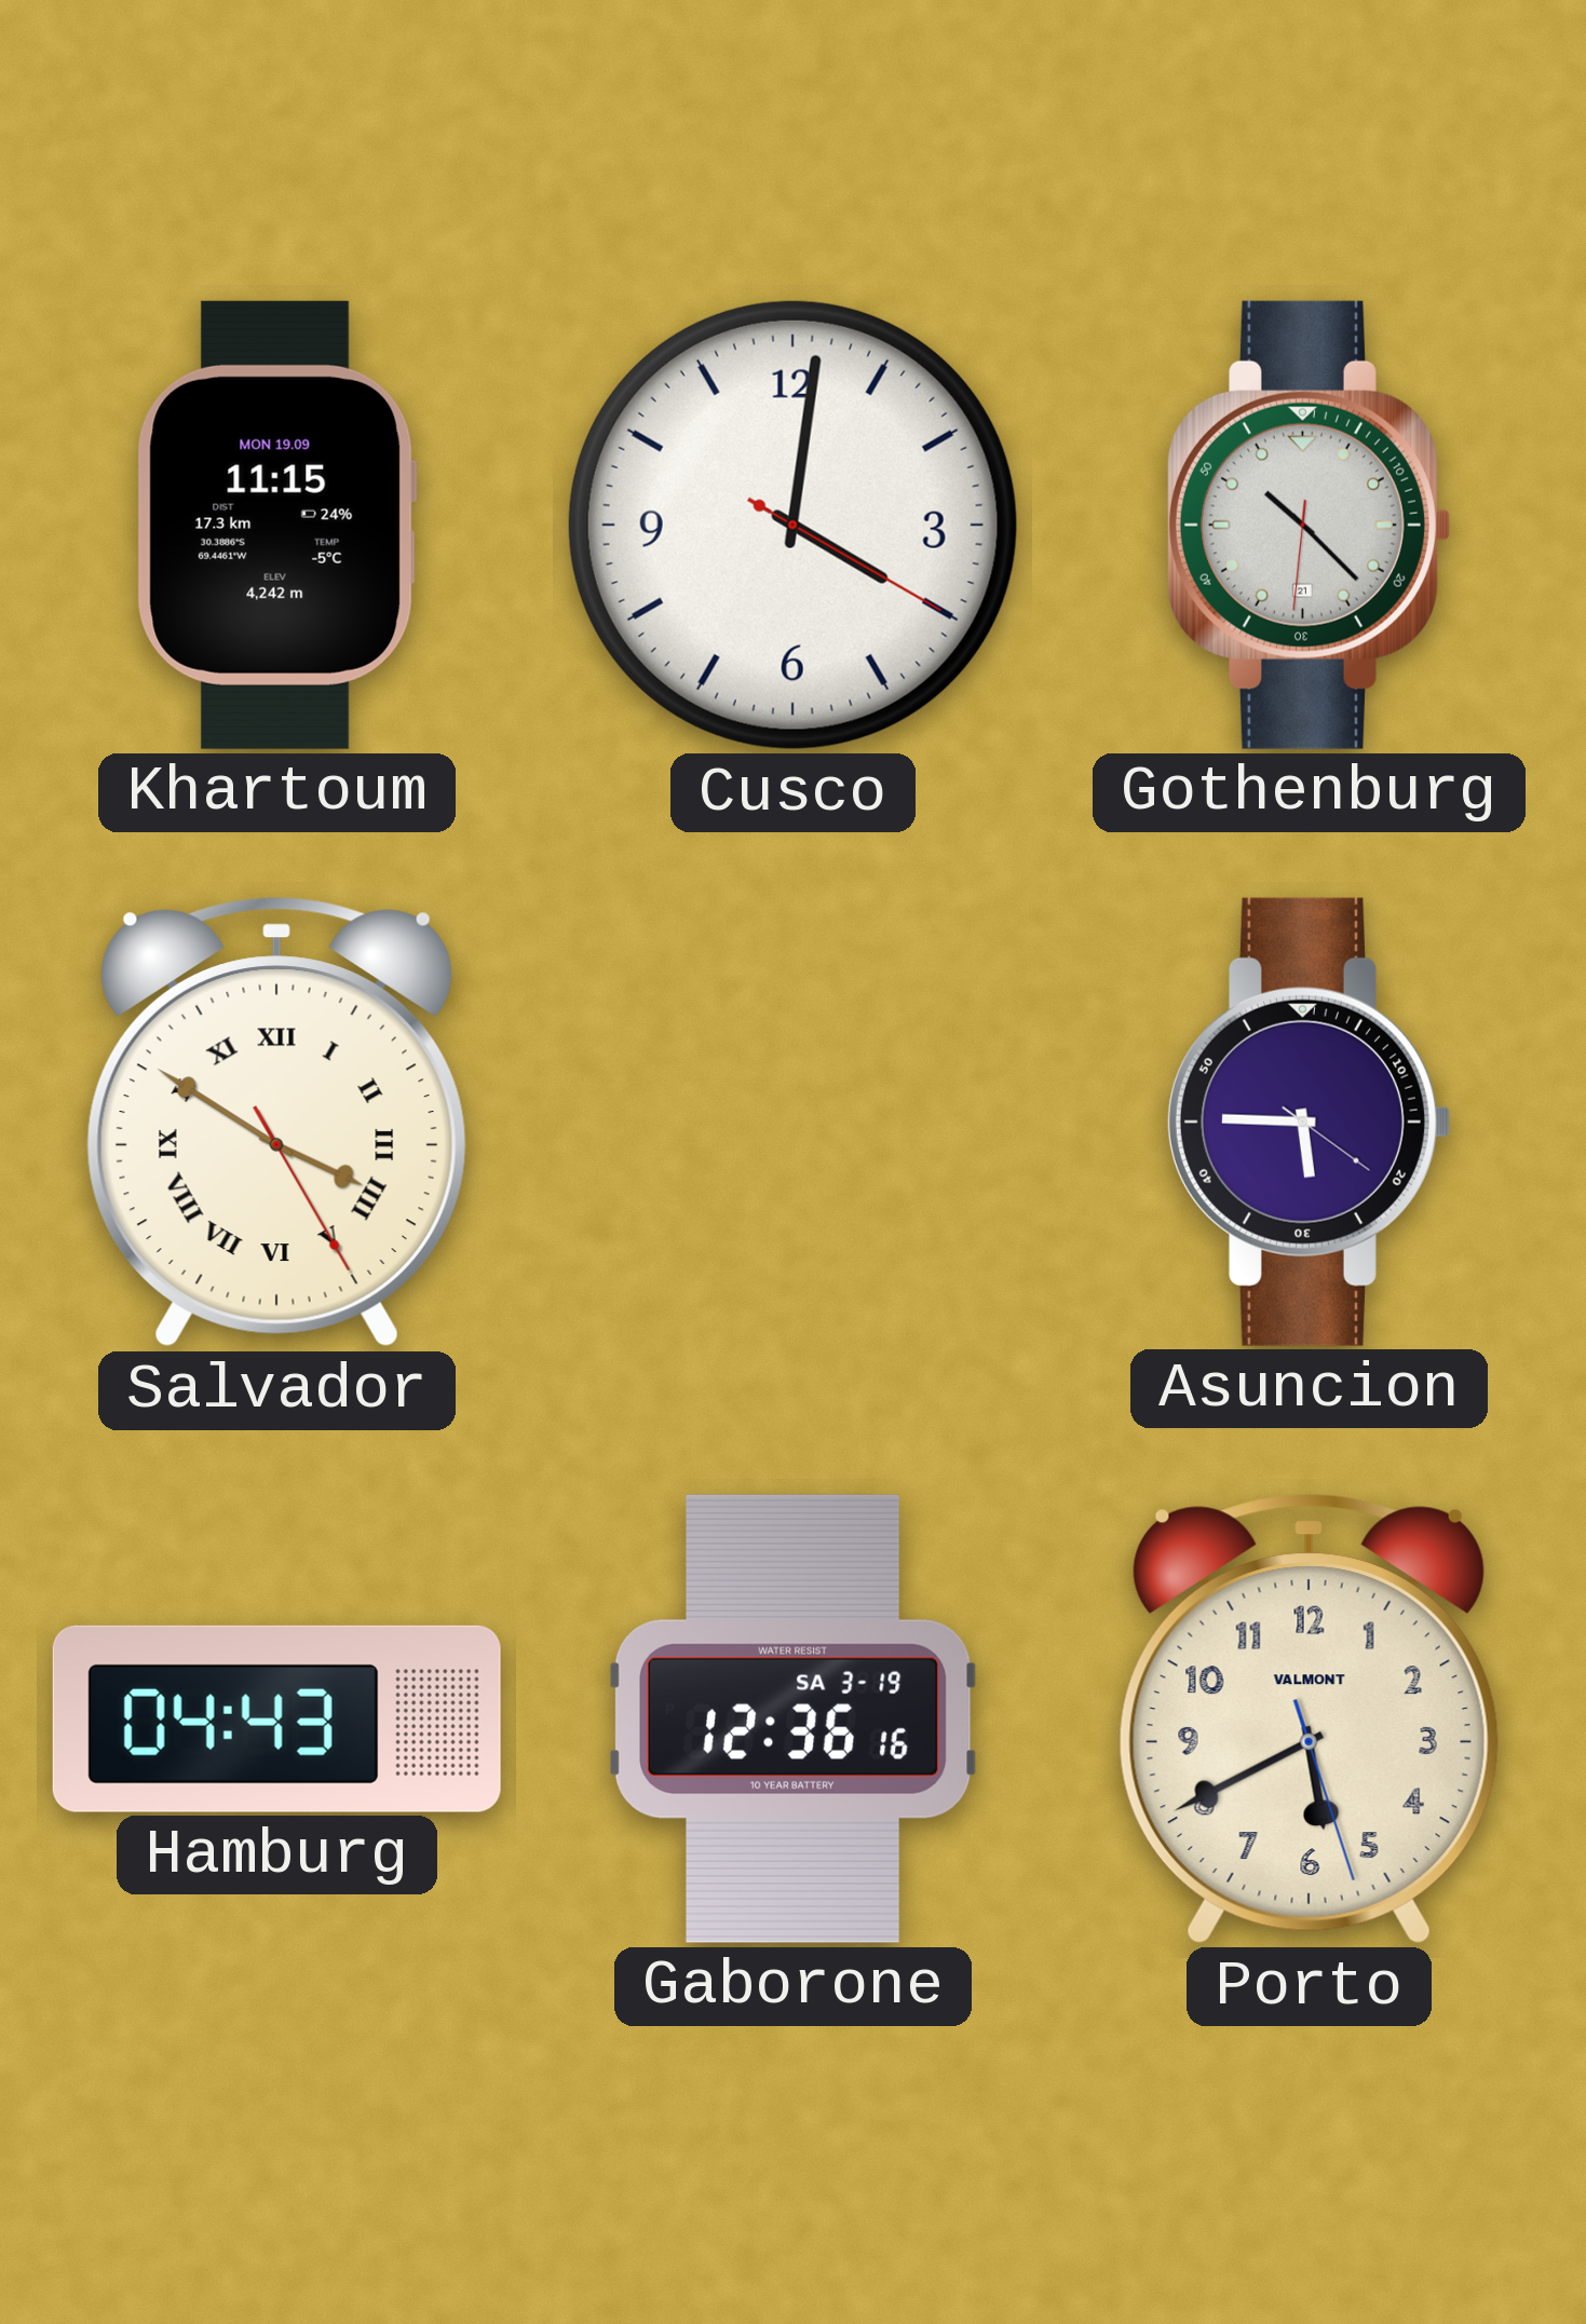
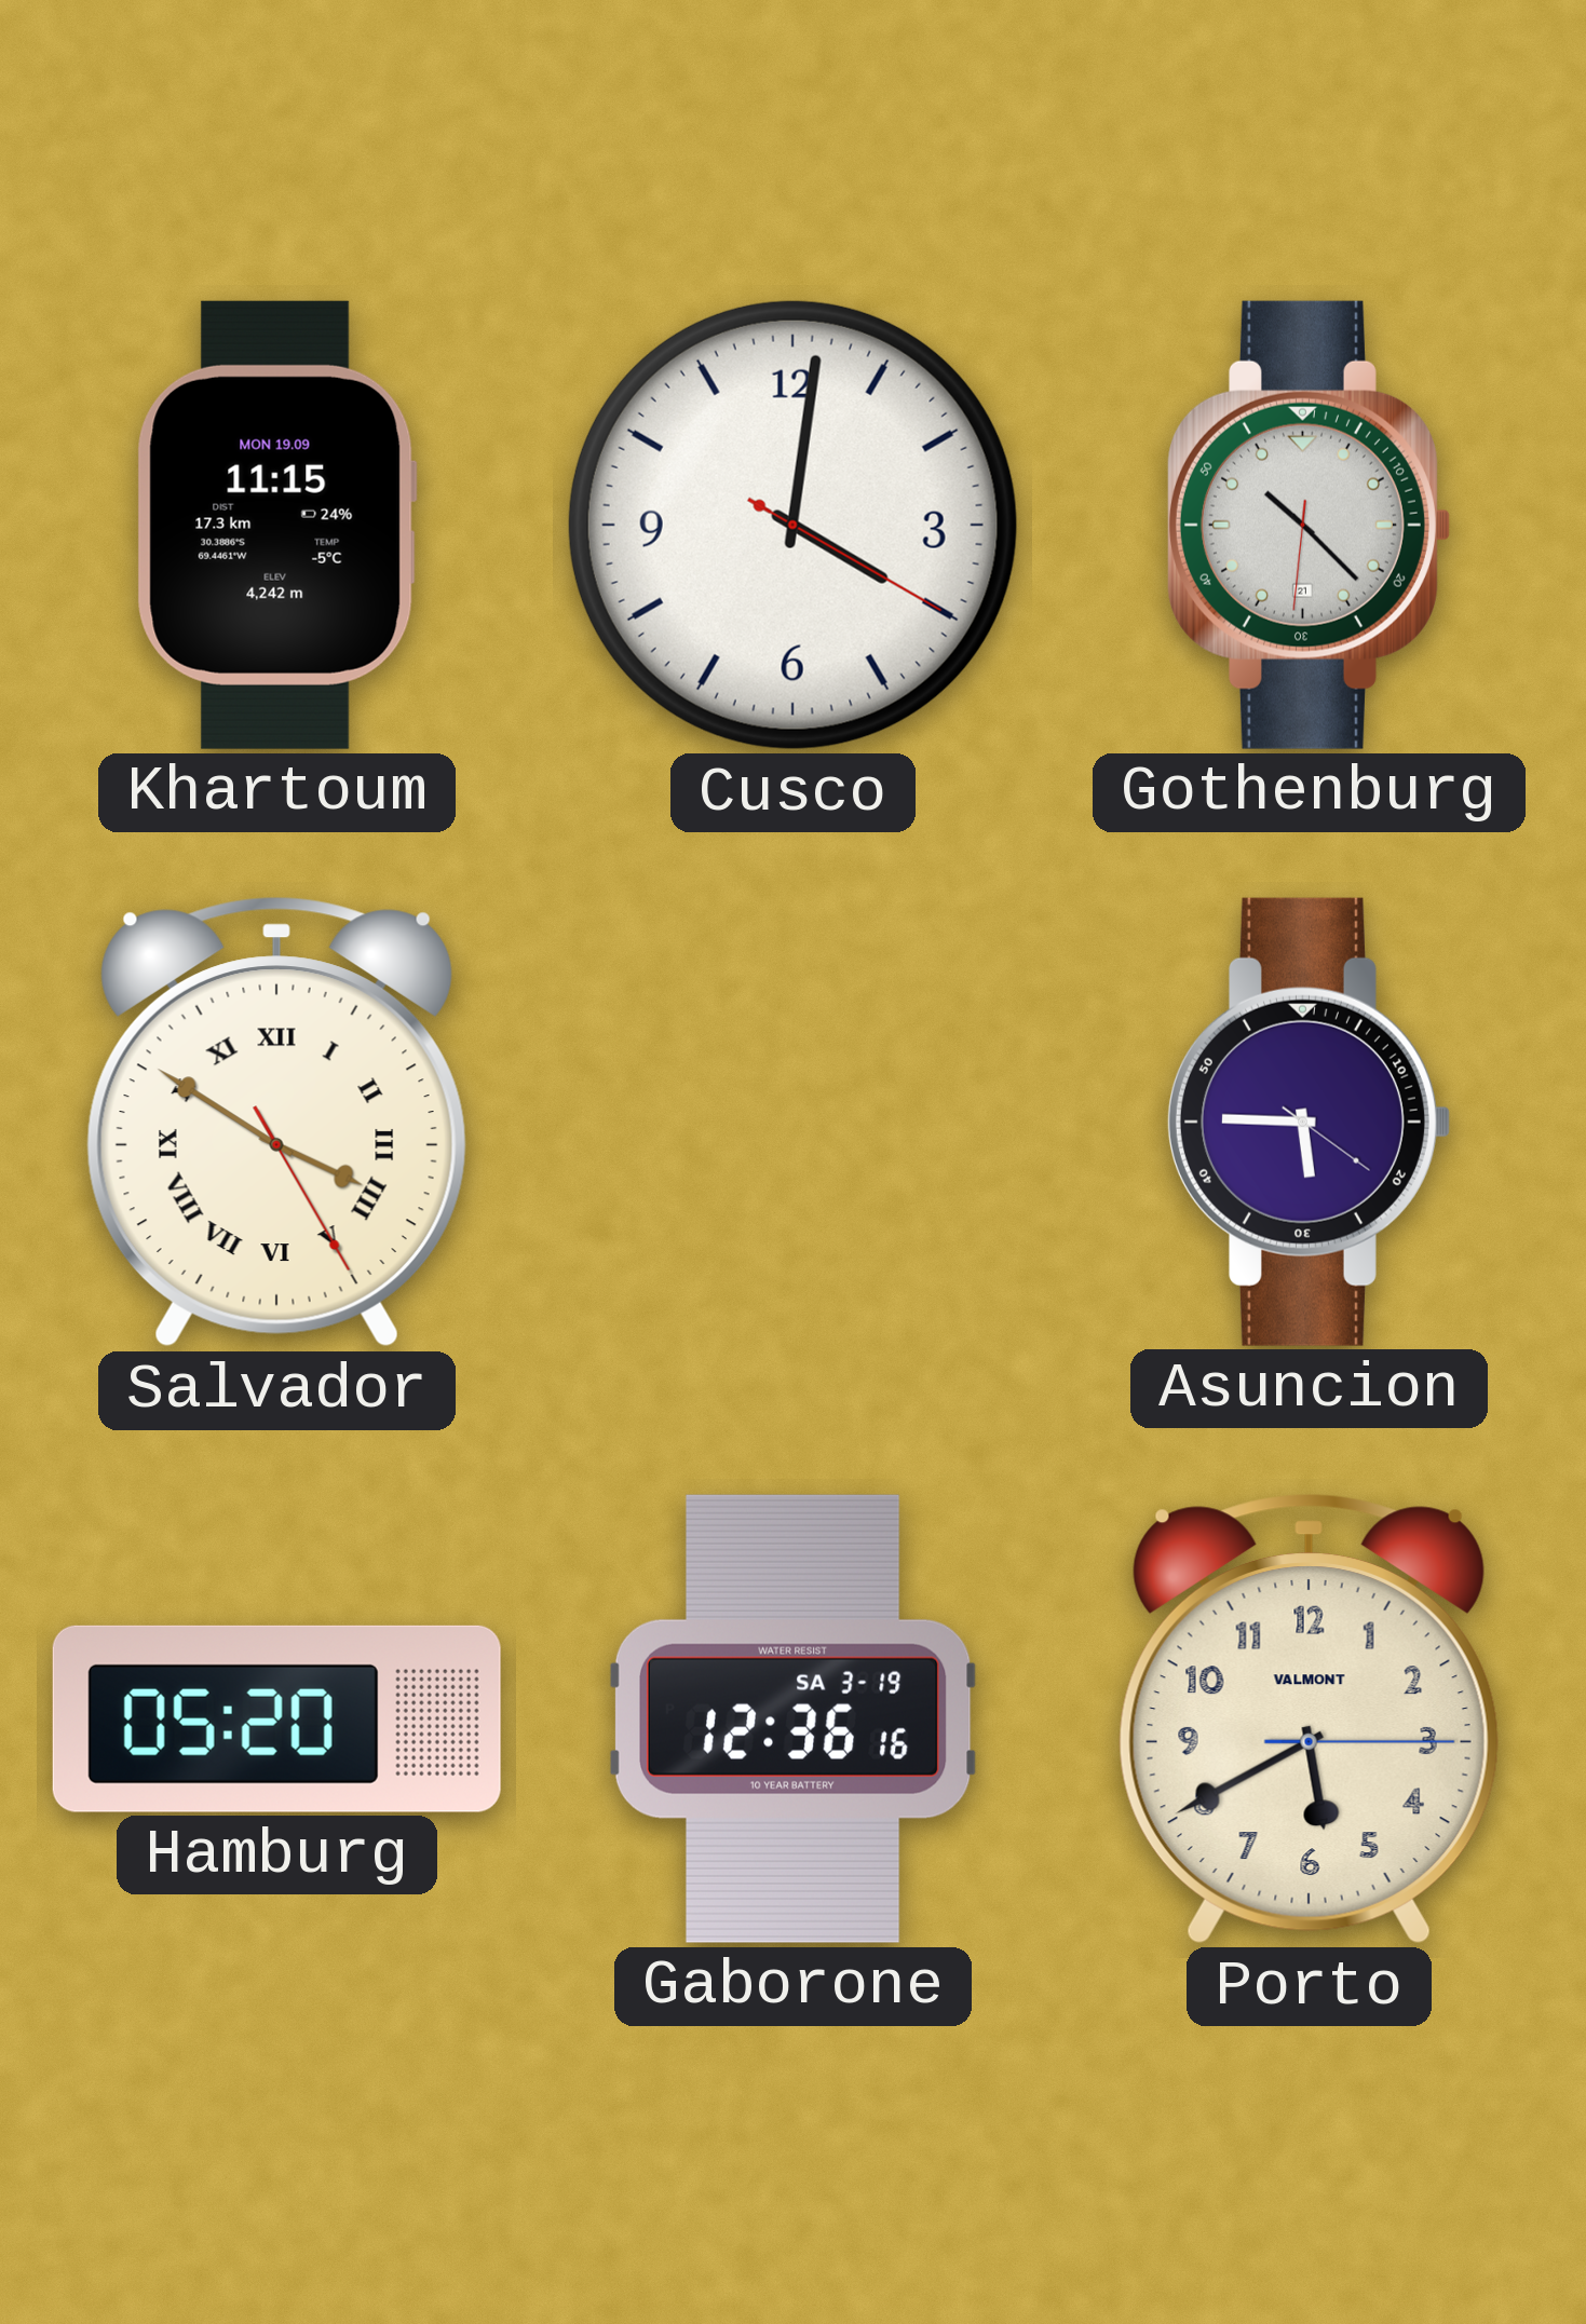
Hamburg: 04:43 -> 05:20 (276, 1718)
Porto: 5:40:27 -> 5:40:15 (1309, 1720)
